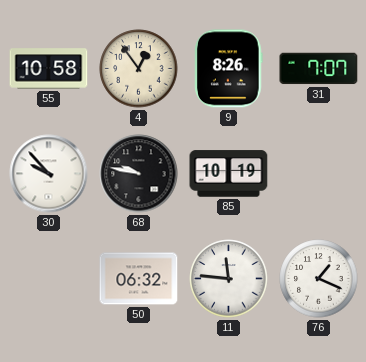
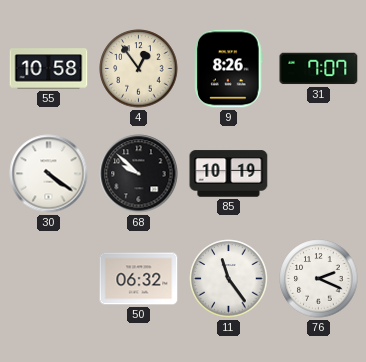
30: 9:53 -> 4:21 (49, 174)
68: 9:47 -> 9:52 (139, 174)
11: 11:46 -> 11:24 (229, 279)
76: 1:19 -> 2:19 (319, 279)
